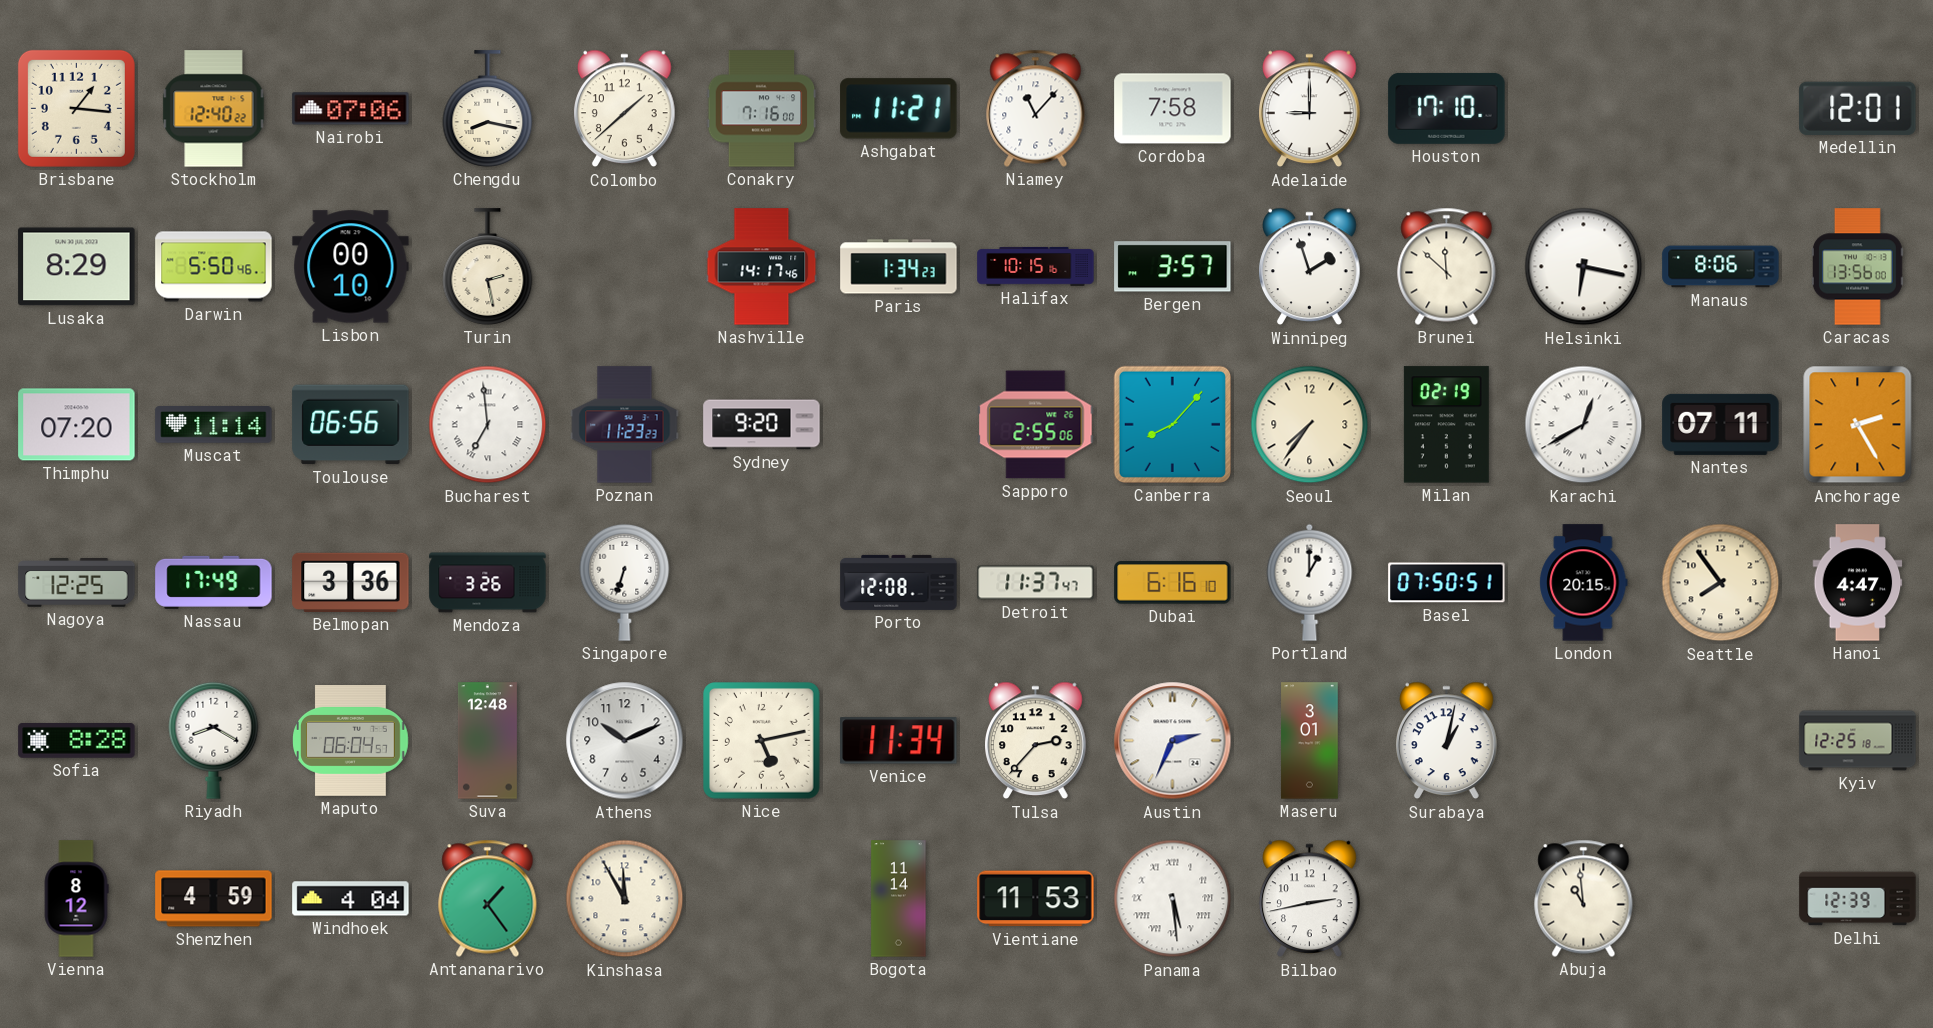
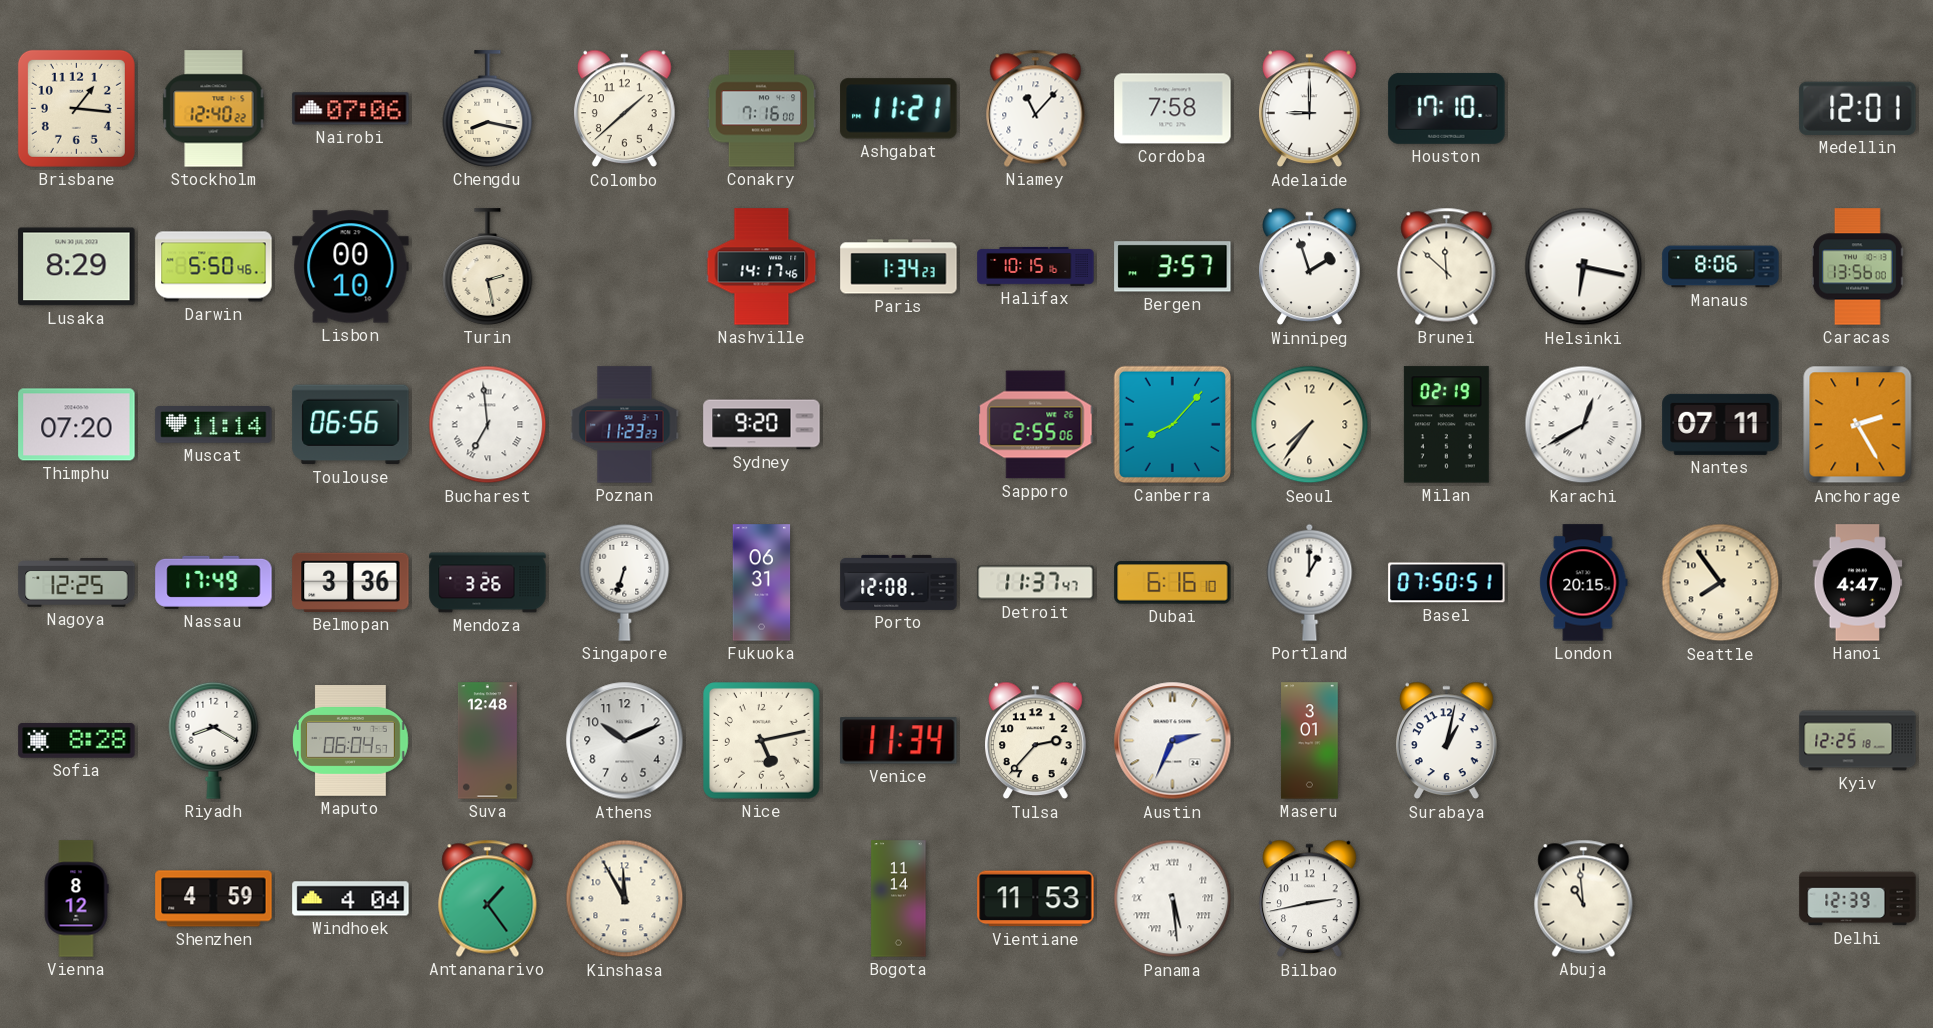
Fukuoka: none -> 06:31 (762, 583)
